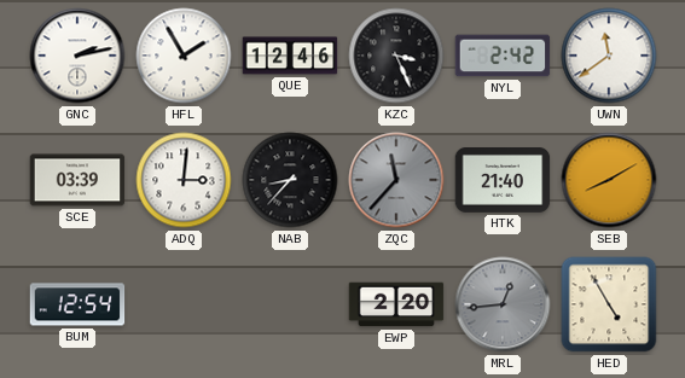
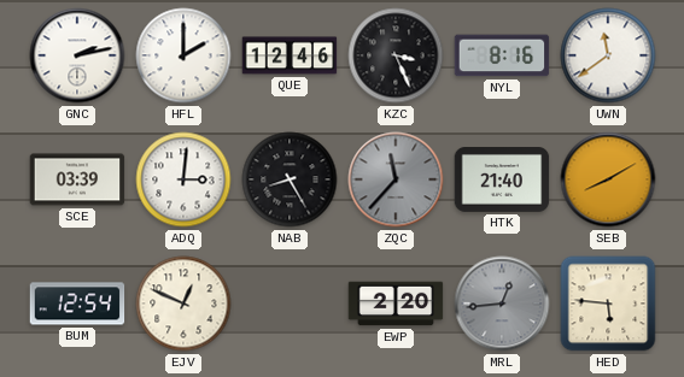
HFL: 1:55 -> 2:00 (183, 55)
NYL: 2:42 -> 8:16 (502, 55)
NAB: 8:37 -> 8:25 (290, 179)
EJV: none -> 12:49 (183, 304)
HED: 4:55 -> 5:46 (608, 304)
